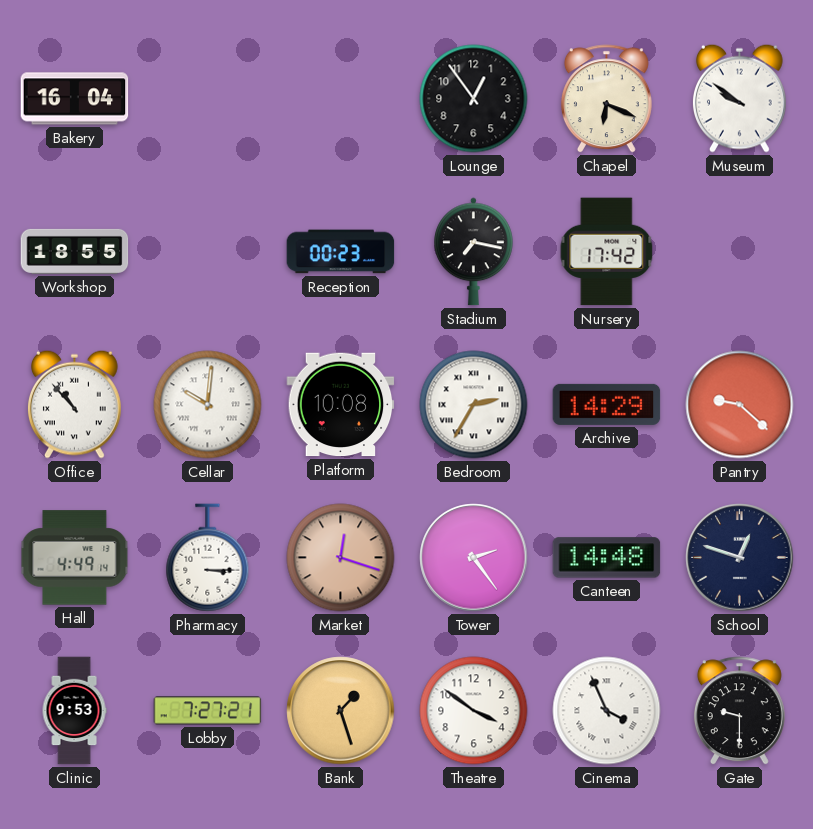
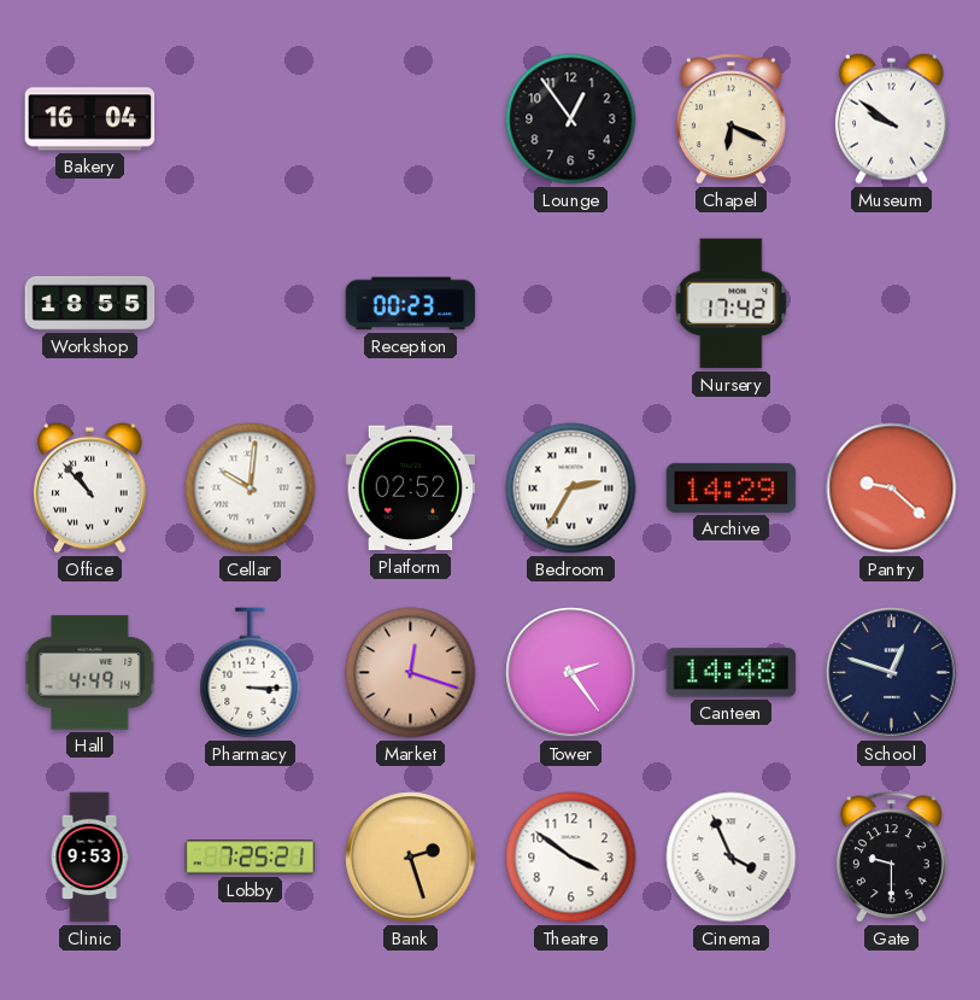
Stadium: 7:17 -> none (474, 252)
Platform: 10:08 -> 02:52 (411, 489)
Lobby: 7:27 -> 7:25 (251, 858)
Bank: 1:27 -> 2:27 (411, 858)
